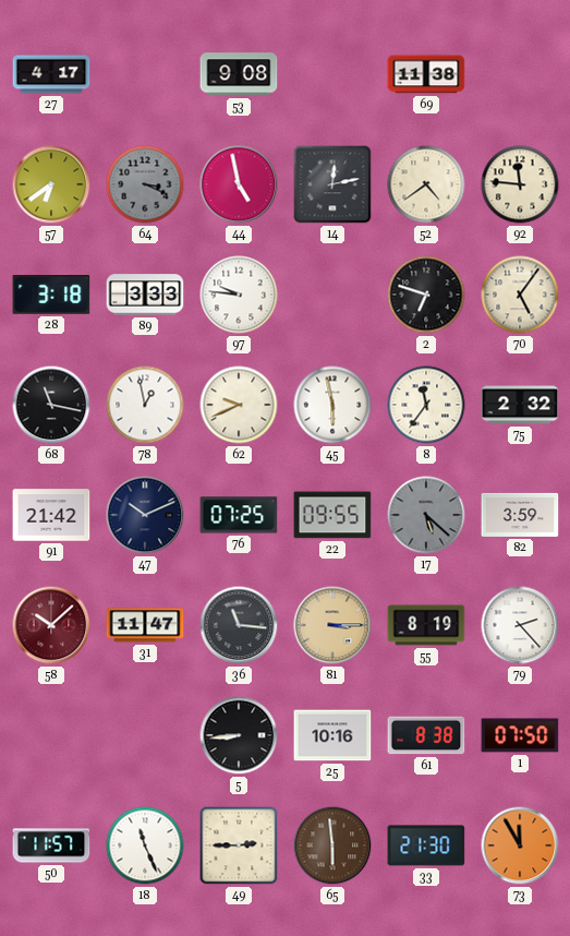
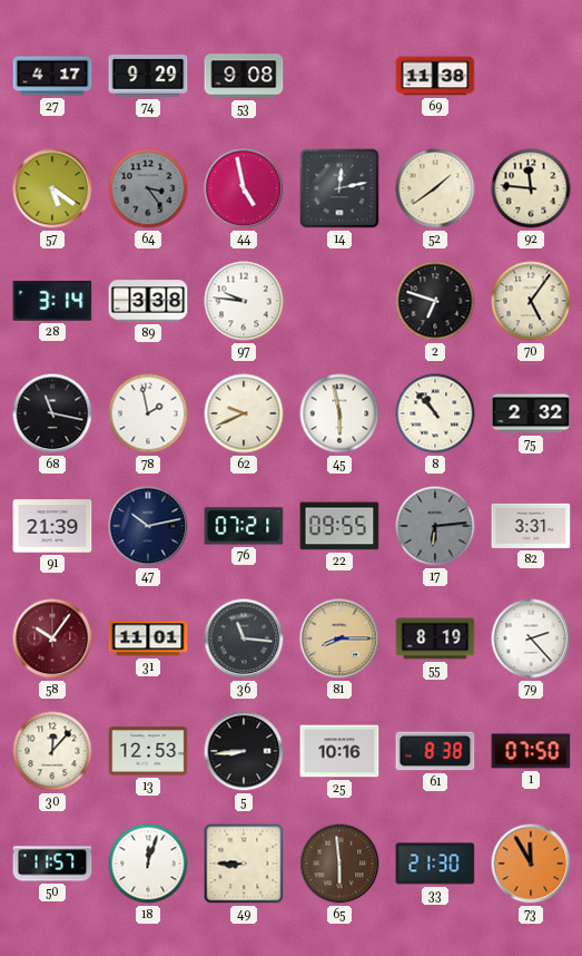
74: none -> 9:29 (148, 76)
57: 6:39 -> 5:21 (52, 188)
64: 3:19 -> 3:24 (148, 188)
52: 4:39 -> 1:39 (435, 188)
28: 3:18 -> 3:14 (52, 301)
89: 3:33 -> 3:38 (148, 301)
78: 12:58 -> 1:58 (148, 413)
8: 11:36 -> 10:53 (435, 413)
91: 21:42 -> 21:39 (52, 526)
47: 10:11 -> 10:13 (148, 526)
76: 07:25 -> 07:21 (244, 526)
17: 5:22 -> 6:14 (435, 526)
82: 3:59 -> 3:31 (531, 526)
58: 10:08 -> 10:06 (52, 638)
31: 11:47 -> 11:01 (148, 638)
81: 3:15 -> 8:15 (339, 638)
30: none -> 12:07 (52, 751)
13: none -> 12:53 (148, 751)
18: 11:26 -> 12:03 (148, 864)
49: 2:45 -> 8:45 (244, 864)
